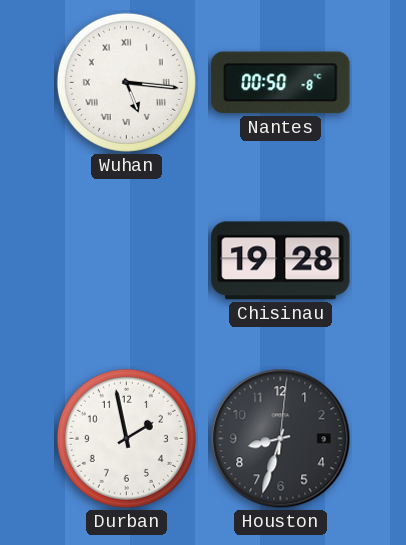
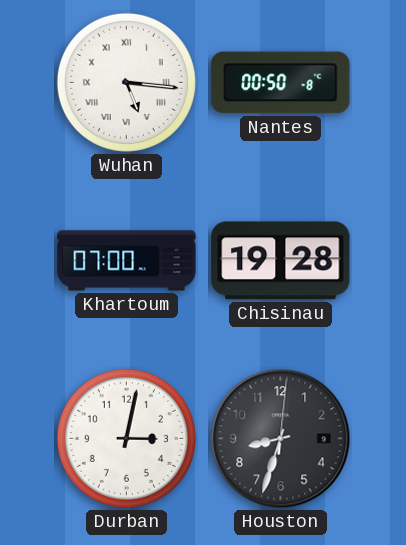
Khartoum: none -> 07:00 (127, 261)
Durban: 1:58 -> 3:02 (126, 438)
